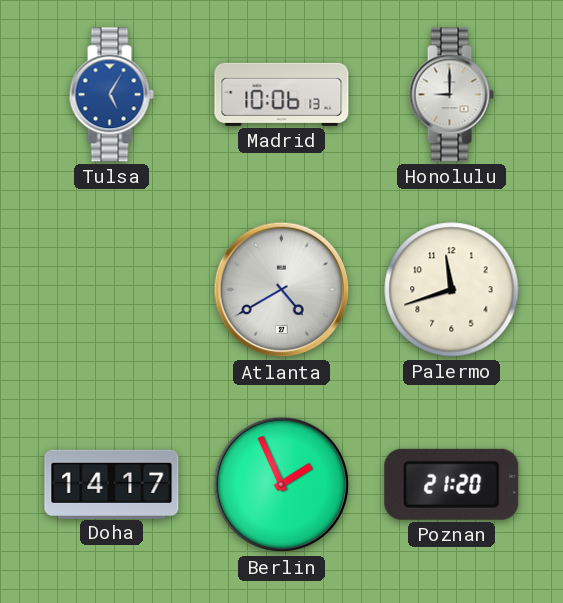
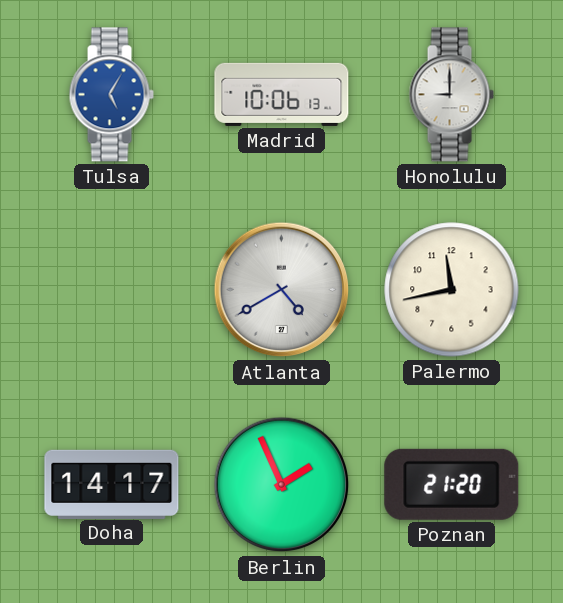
Palermo: 11:42 -> 11:43 (452, 290)
